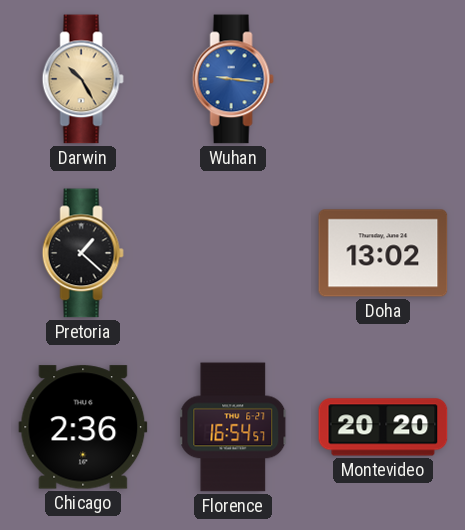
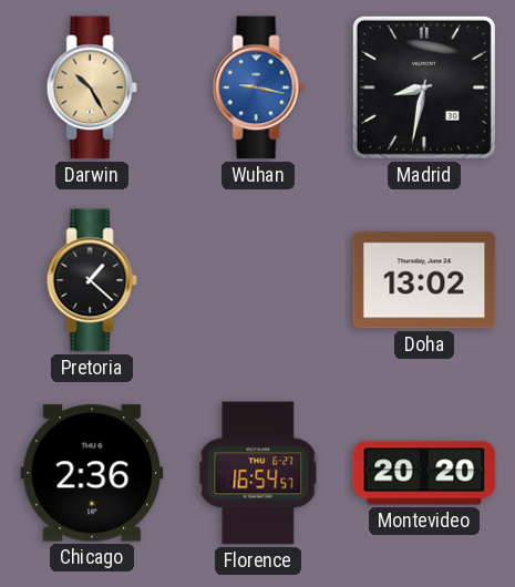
Wuhan: 9:16 -> 9:17 (258, 87)
Madrid: none -> 8:32 (424, 87)
